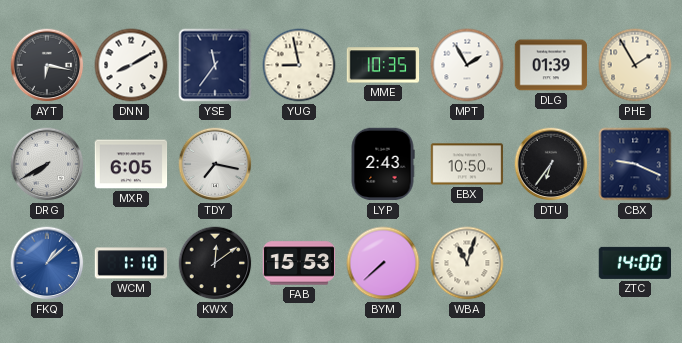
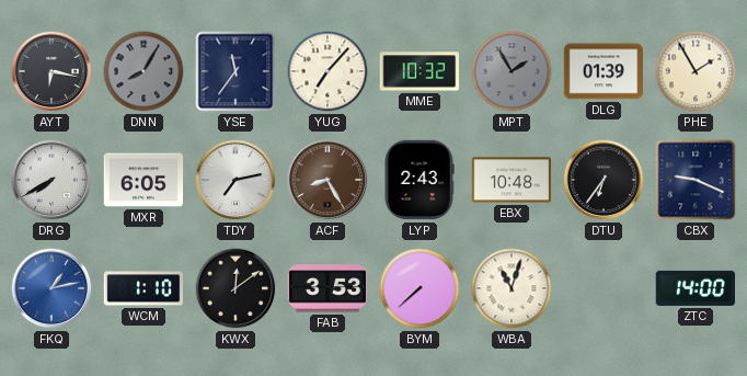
DNN: 8:10 -> 8:05 (143, 71)
DNN dial: white -> grey (143, 71)
YUG: 8:58 -> 7:07 (327, 71)
MME: 10:35 -> 10:32 (420, 71)
MPT dial: white -> grey (512, 71)
TDY: 7:17 -> 7:13 (235, 180)
ACF: none -> 8:25 (327, 180)
EBX: 10:50 -> 10:48 (512, 180)
FKQ: 1:08 -> 1:13 (51, 288)
FAB: 15:53 -> 3:53 (327, 288)
